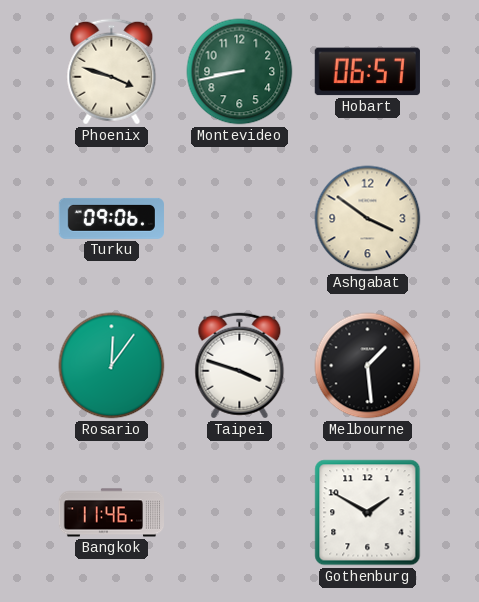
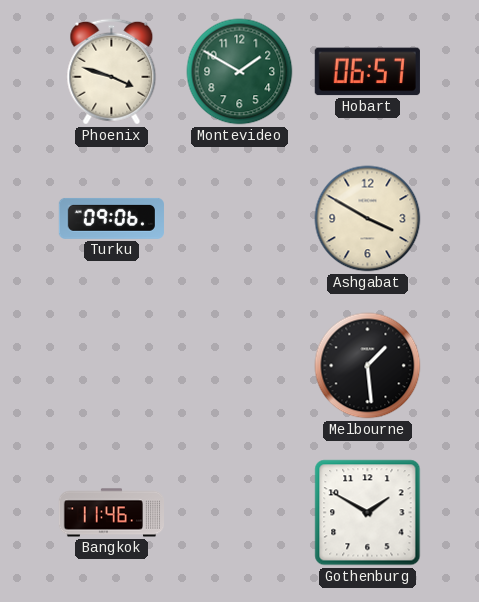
Montevideo: 8:43 -> 1:50 (240, 72)
Ashgabat: 3:51 -> 3:50 (368, 219)
Rosario: 12:06 -> none (112, 366)
Taipei: 3:48 -> none (240, 366)
